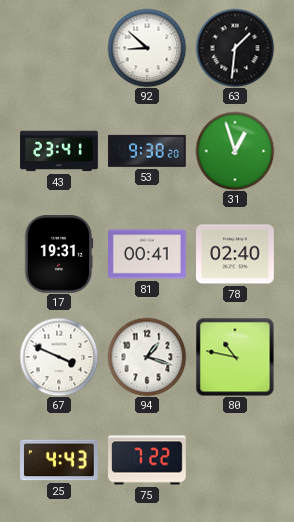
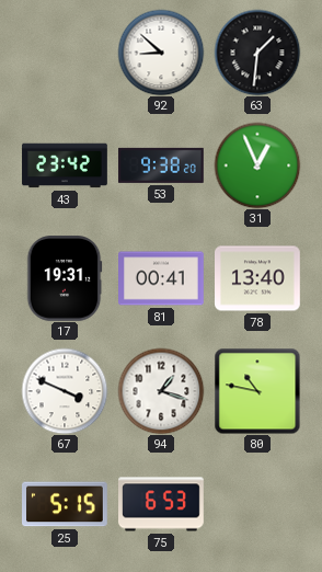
43: 23:41 -> 23:42 (65, 165)
31: 12:57 -> 12:56 (257, 165)
78: 02:40 -> 13:40 (258, 278)
25: 4:43 -> 5:15 (66, 504)
75: 7:22 -> 6:53 (162, 504)
